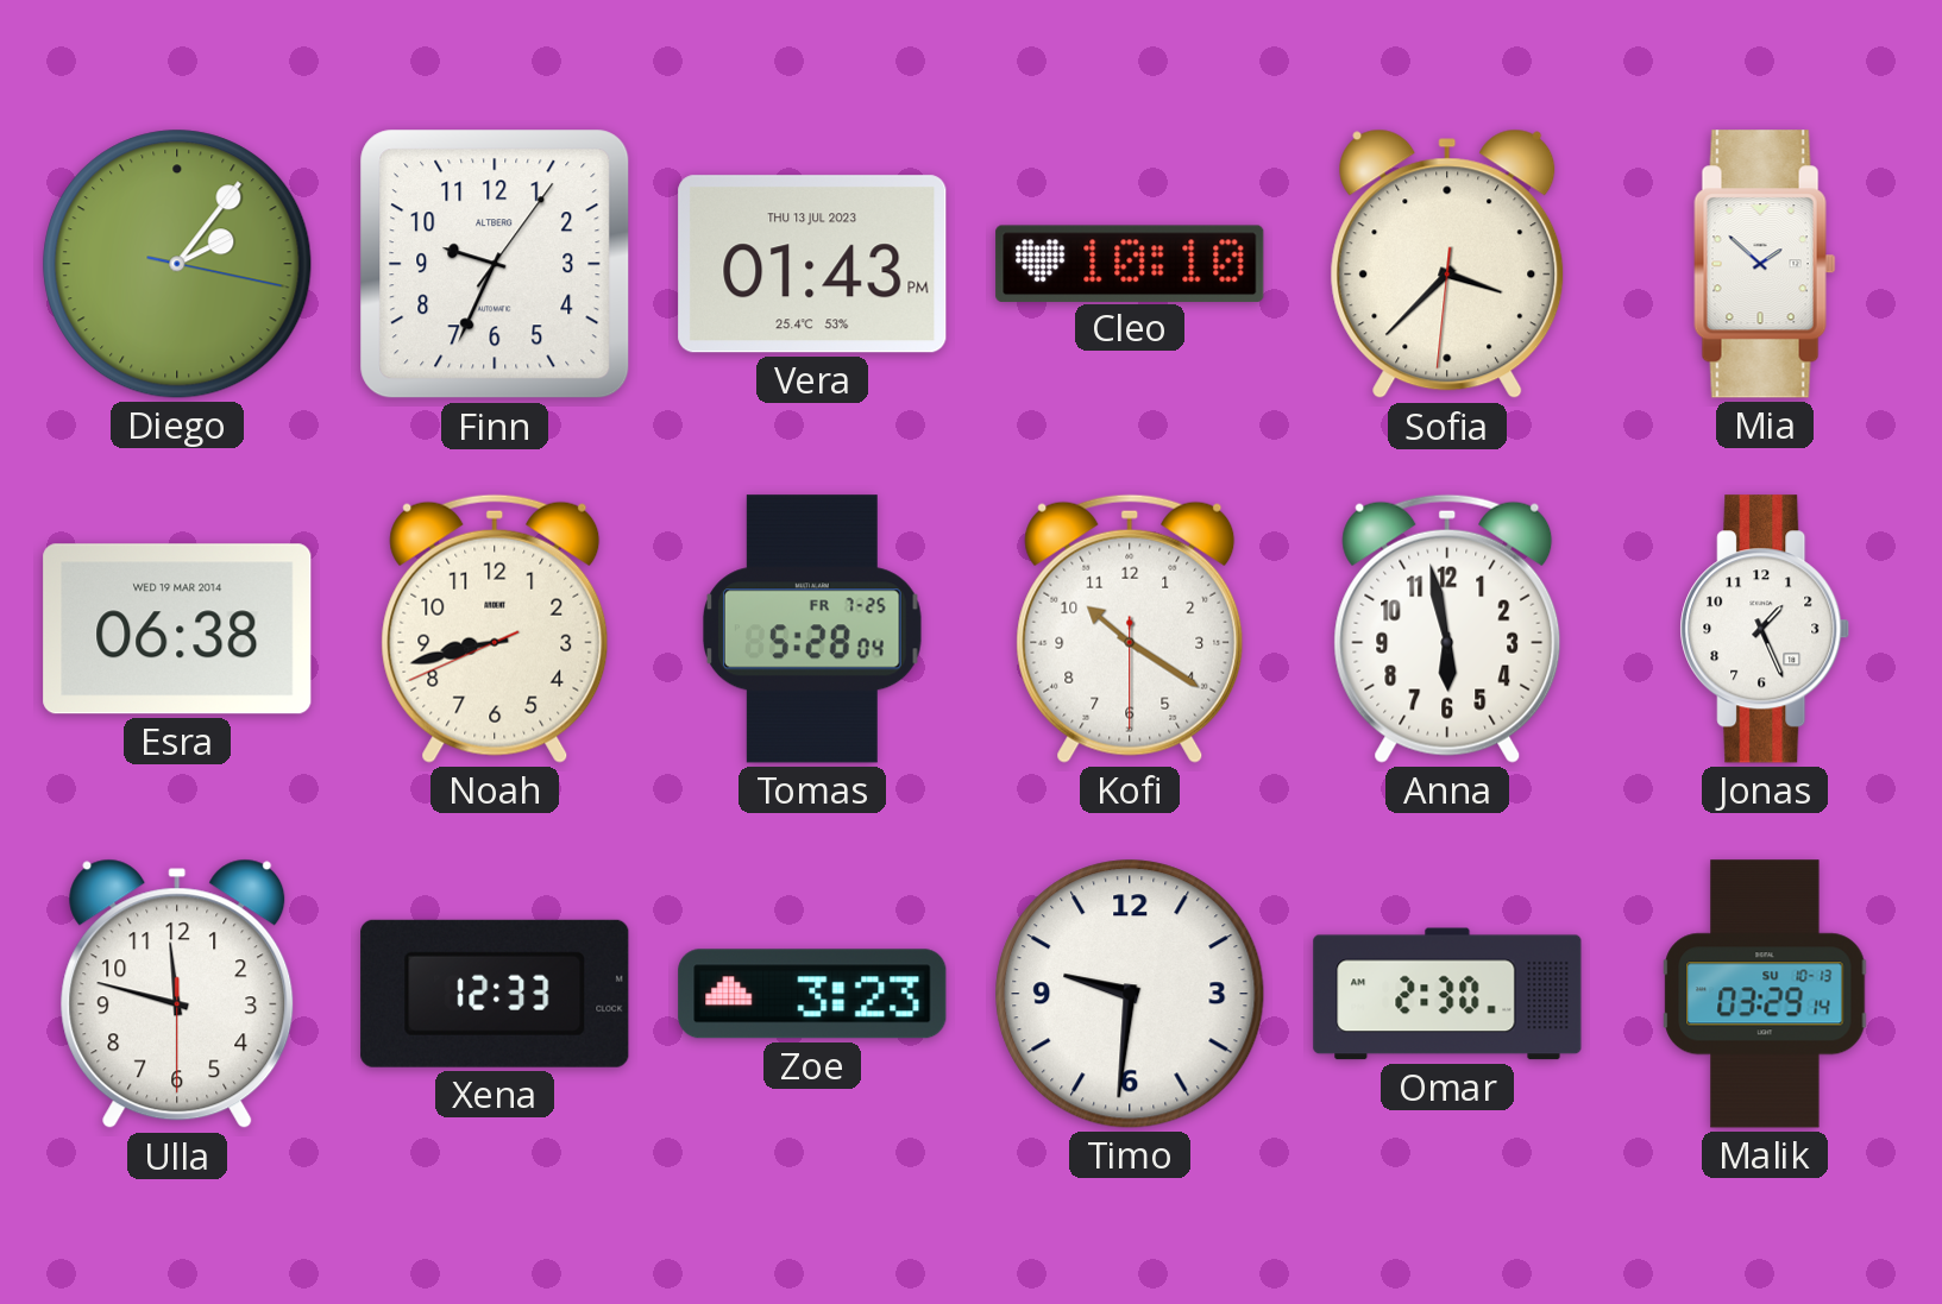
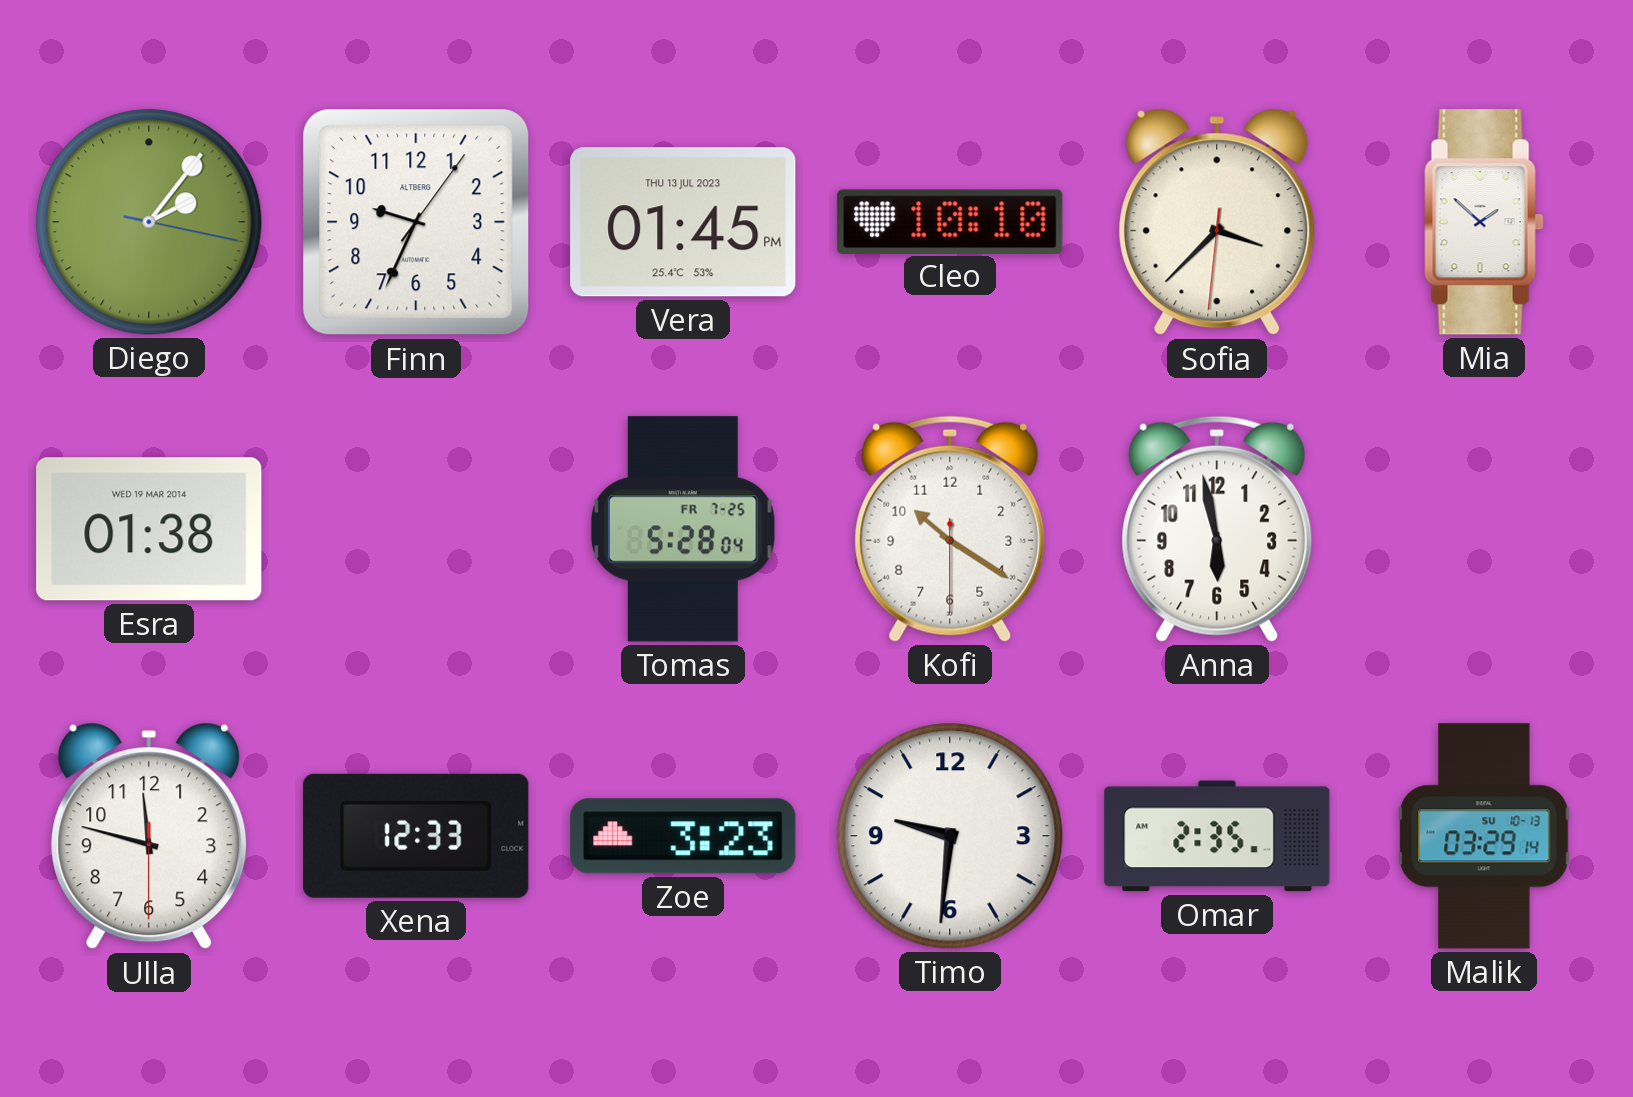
Vera: 01:43 -> 01:45 (683, 222)
Esra: 06:38 -> 01:38 (149, 529)
Noah: 8:42 -> none (495, 629)
Jonas: 1:26 -> none (1765, 629)
Omar: 2:30 -> 2:35 (1217, 836)
